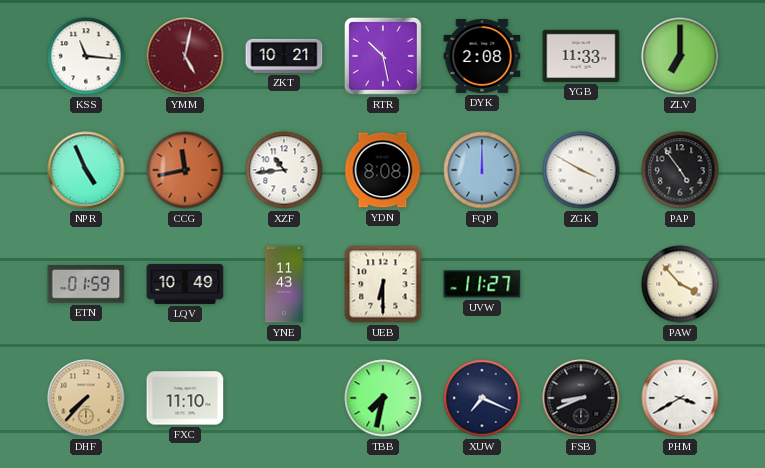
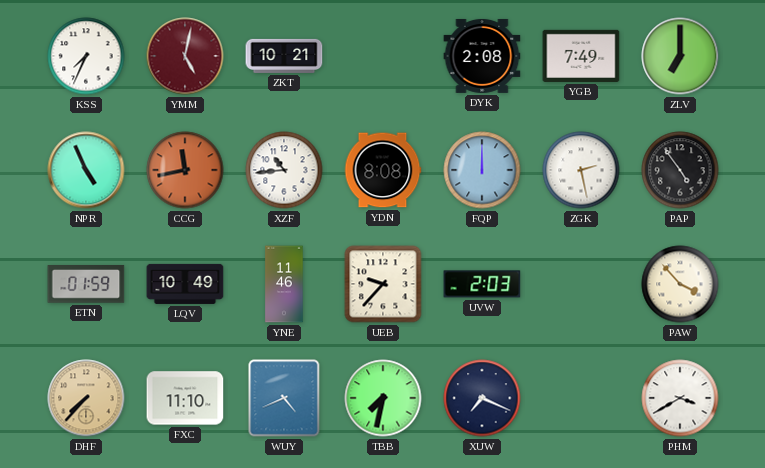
KSS: 11:16 -> 7:34 (86, 56)
RTR: 10:28 -> none (383, 56)
YGB: 11:33 -> 7:49 (581, 56)
ZGK: 3:50 -> 2:28 (581, 170)
YNE: 11:43 -> 11:46 (284, 284)
UEB: 6:30 -> 9:37 (383, 284)
UVW: 11:27 -> 2:03 (482, 284)
WUY: none -> 4:41 (284, 398)
FSB: 8:41 -> none (581, 398)
